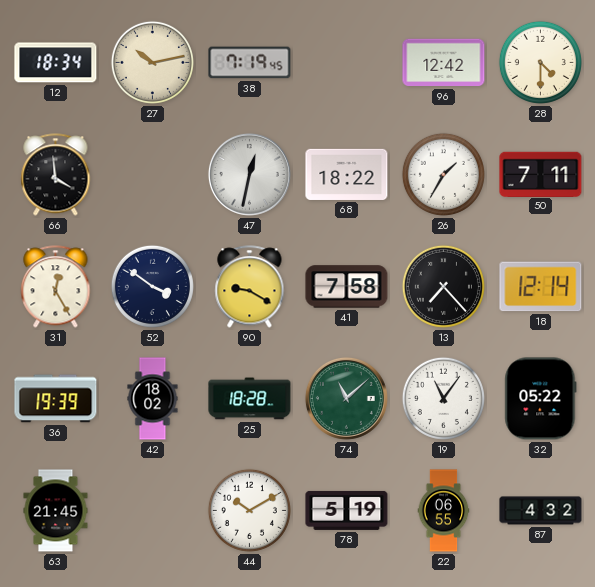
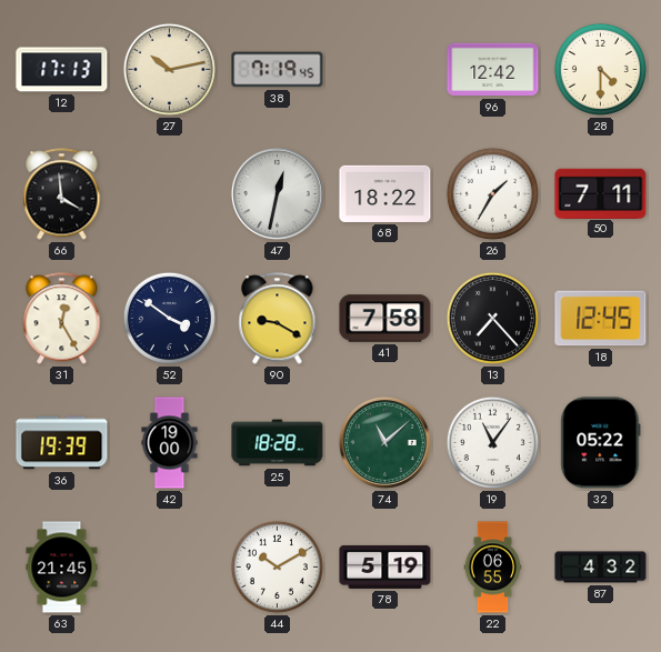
12: 18:34 -> 17:13 (62, 70)
18: 12:14 -> 12:45 (601, 319)
42: 18:02 -> 19:00 (170, 443)
